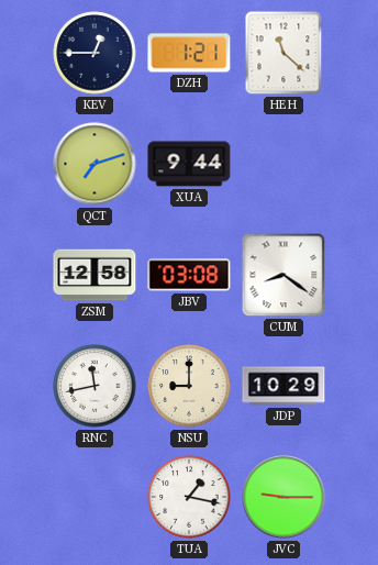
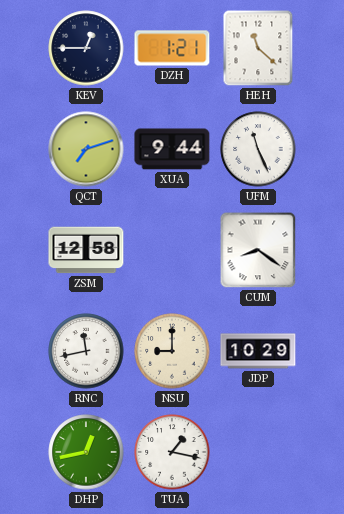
UFM: none -> 11:26 (258, 149)
JBV: 03:08 -> none (189, 275)
DHP: none -> 12:43 (86, 452)
JVC: 9:15 -> none (283, 497)
